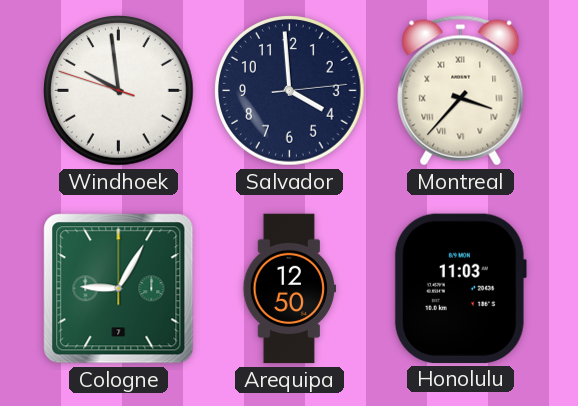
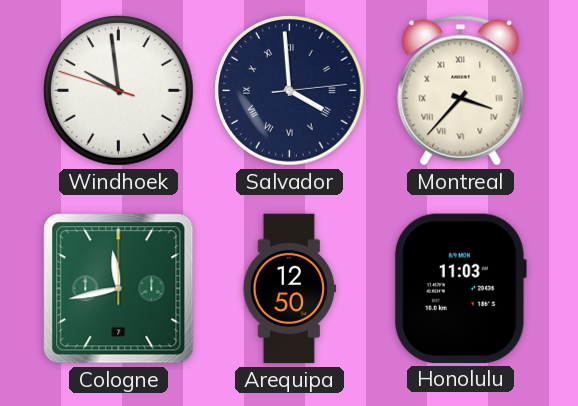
Salvador numerals: Arabic -> Roman (290, 91)
Cologne: 9:05 -> 11:43 (119, 289)
